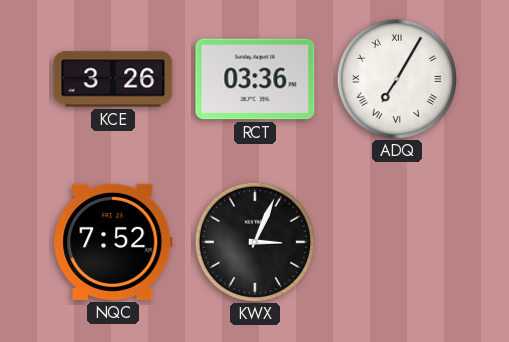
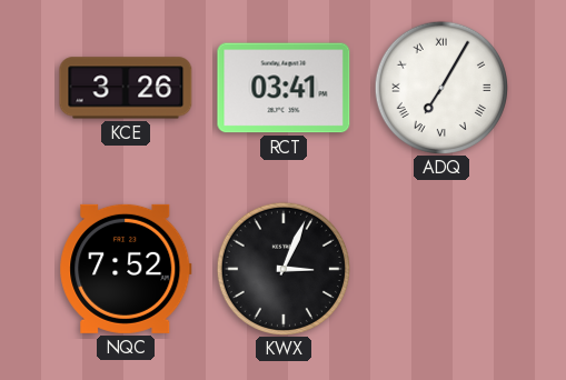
RCT: 03:36 -> 03:41 (284, 88)
